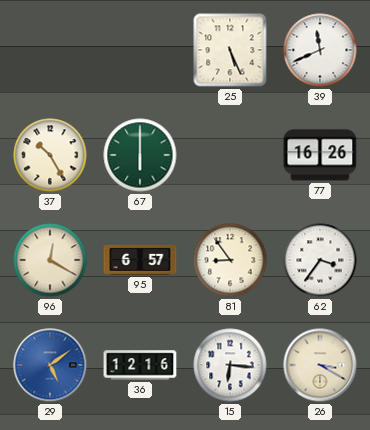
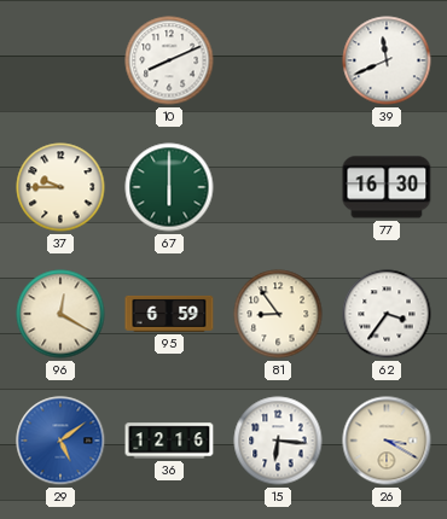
10: none -> 8:11 (169, 60)
25: 5:26 -> none (230, 50)
37: 10:25 -> 9:45 (60, 187)
77: 16:26 -> 16:30 (387, 187)
95: 6:57 -> 6:59 (169, 314)
